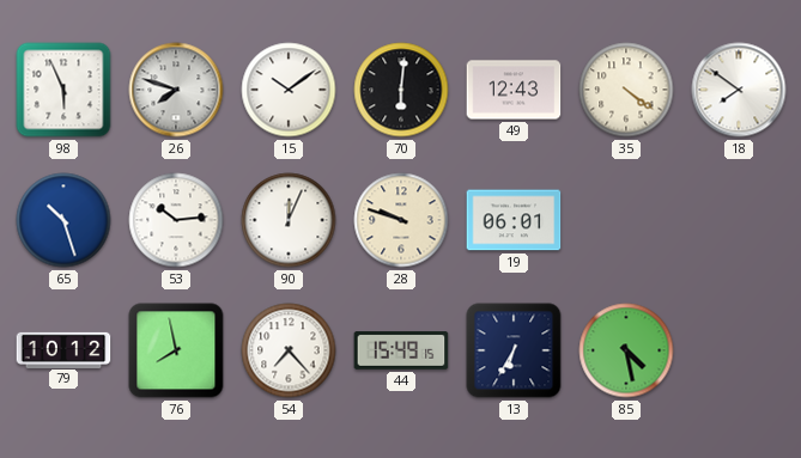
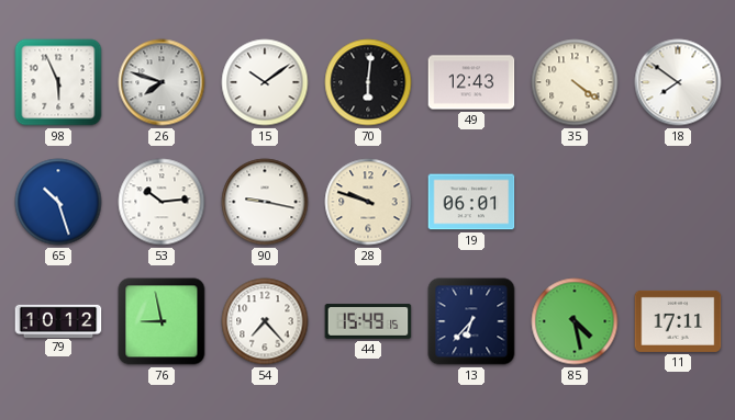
90: 12:04 -> 9:17 (265, 202)
76: 7:58 -> 8:58 (162, 321)
13: 6:35 -> 6:37 (471, 321)
11: none -> 17:11 (678, 321)
